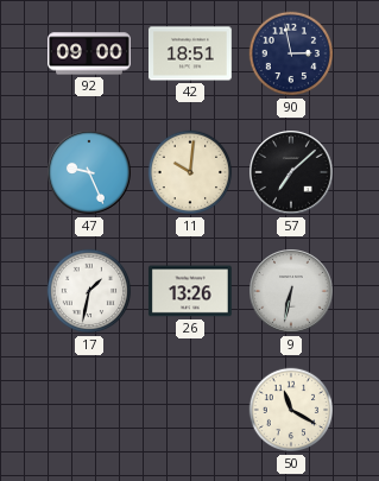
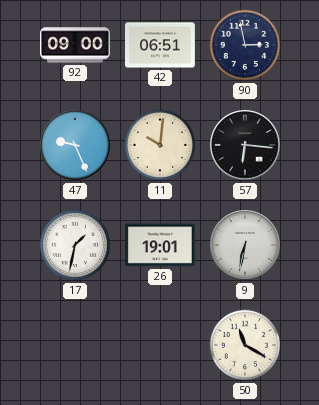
42: 18:51 -> 06:51 (161, 45)
57: 7:08 -> 6:16 (245, 145)
26: 13:26 -> 19:01 (160, 245)
